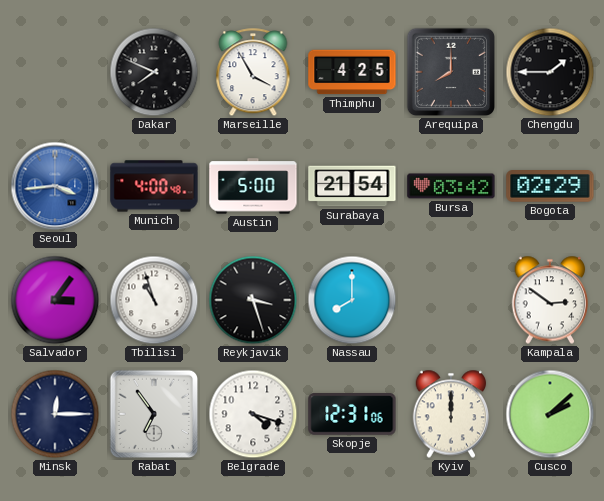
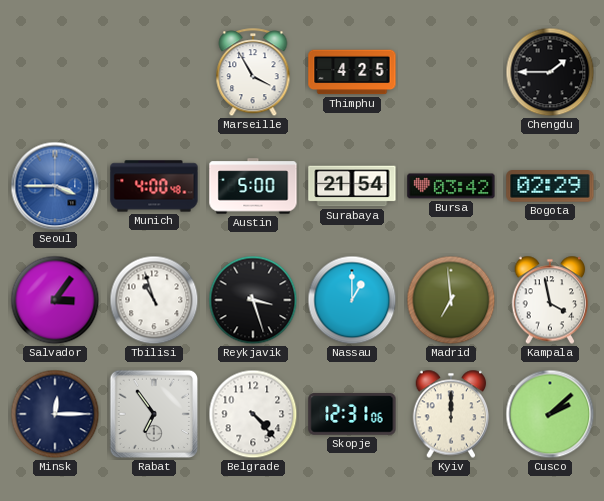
Dakar: 7:49 -> none (154, 72)
Arequipa: 8:00 -> none (451, 72)
Seoul: 3:44 -> 3:45 (55, 186)
Nassau: 8:00 -> 1:00 (352, 300)
Madrid: none -> 6:59 (451, 300)
Kampala: 2:51 -> 3:58 (550, 300)
Belgrade: 4:18 -> 4:23 (253, 414)
